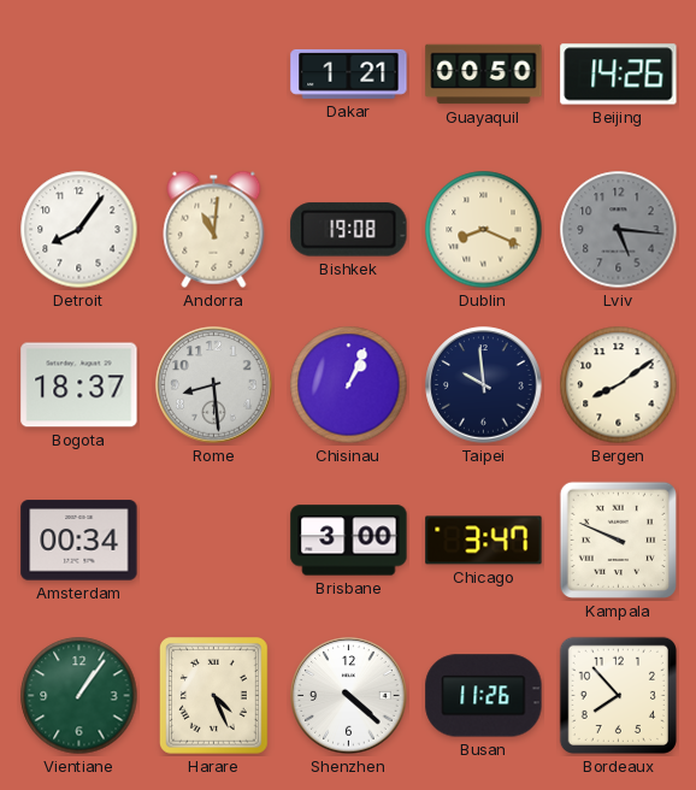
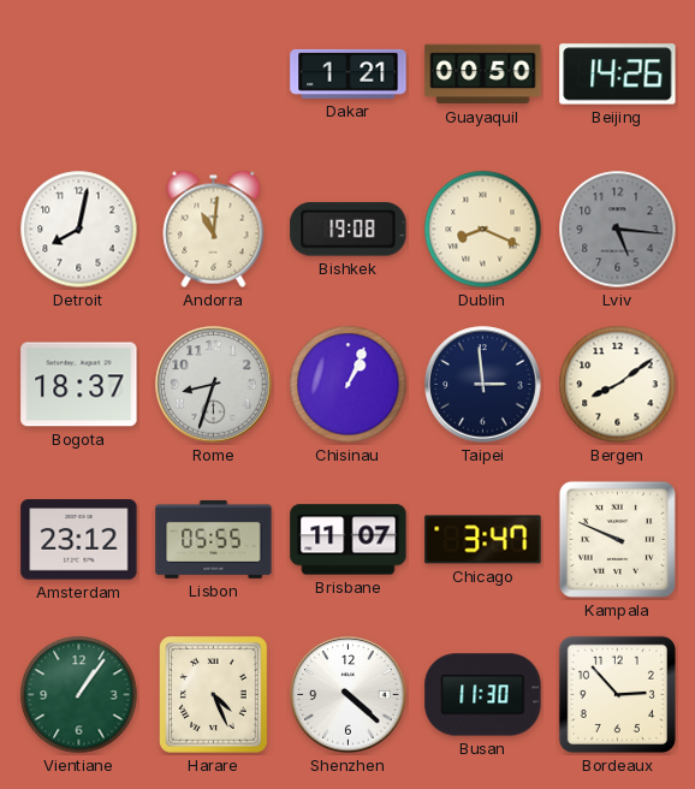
Detroit: 8:06 -> 8:02 (79, 230)
Rome: 8:29 -> 8:33 (214, 385)
Taipei: 9:59 -> 2:59 (483, 385)
Amsterdam: 00:34 -> 23:12 (79, 540)
Lisbon: none -> 05:55 (214, 539)
Brisbane: 3:00 -> 11:07 (349, 540)
Busan: 11:26 -> 11:30 (483, 695)
Bordeaux: 7:53 -> 2:53 (617, 694)
